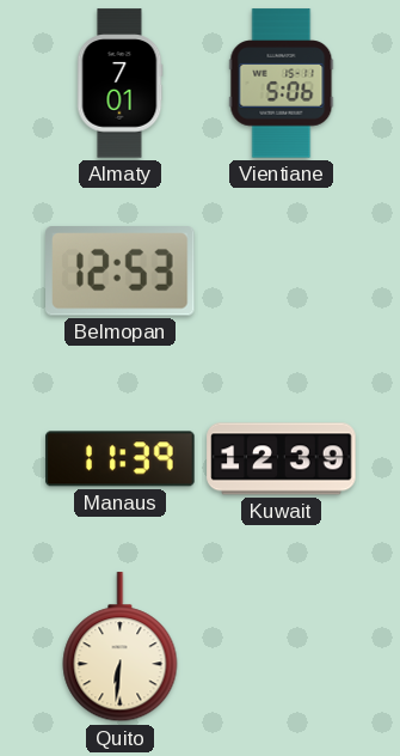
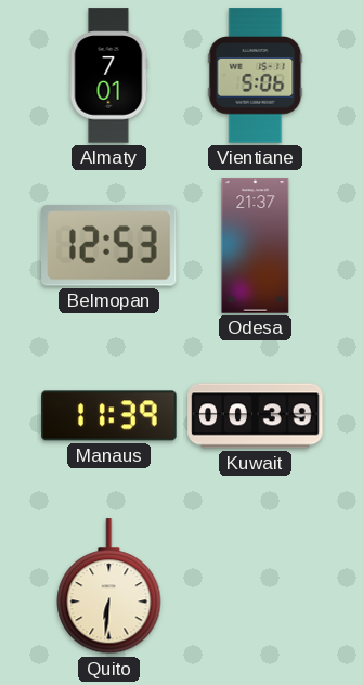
Odesa: none -> 21:37 (256, 246)
Kuwait: 12:39 -> 00:39 (256, 416)
